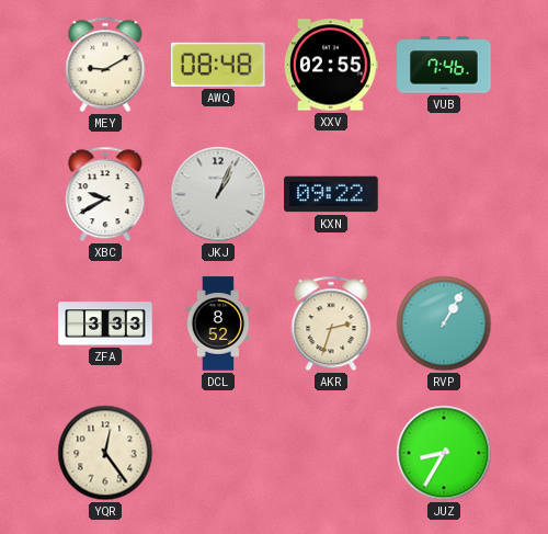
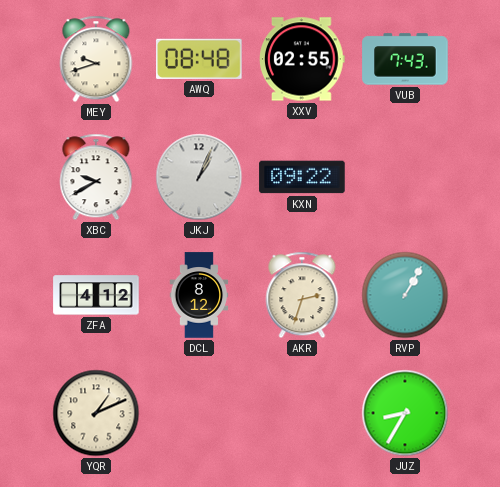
MEY: 9:10 -> 9:42 (96, 59)
VUB: 7:46 -> 7:43 (405, 59)
ZFA: 3:33 -> 4:12 (96, 295)
DCL: 8:52 -> 8:12 (199, 295)
YQR: 12:24 -> 1:11 (96, 413)
